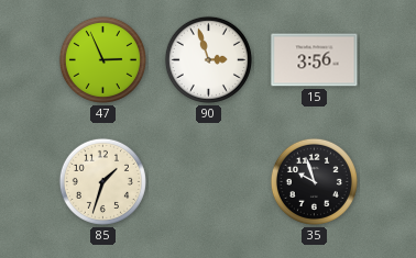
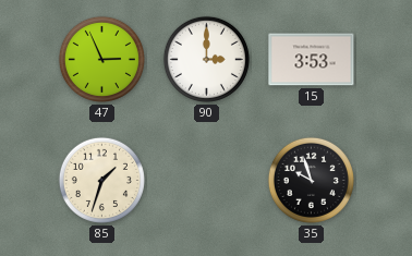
90: 2:57 -> 3:00 (206, 59)
15: 3:56 -> 3:53 (312, 60)
